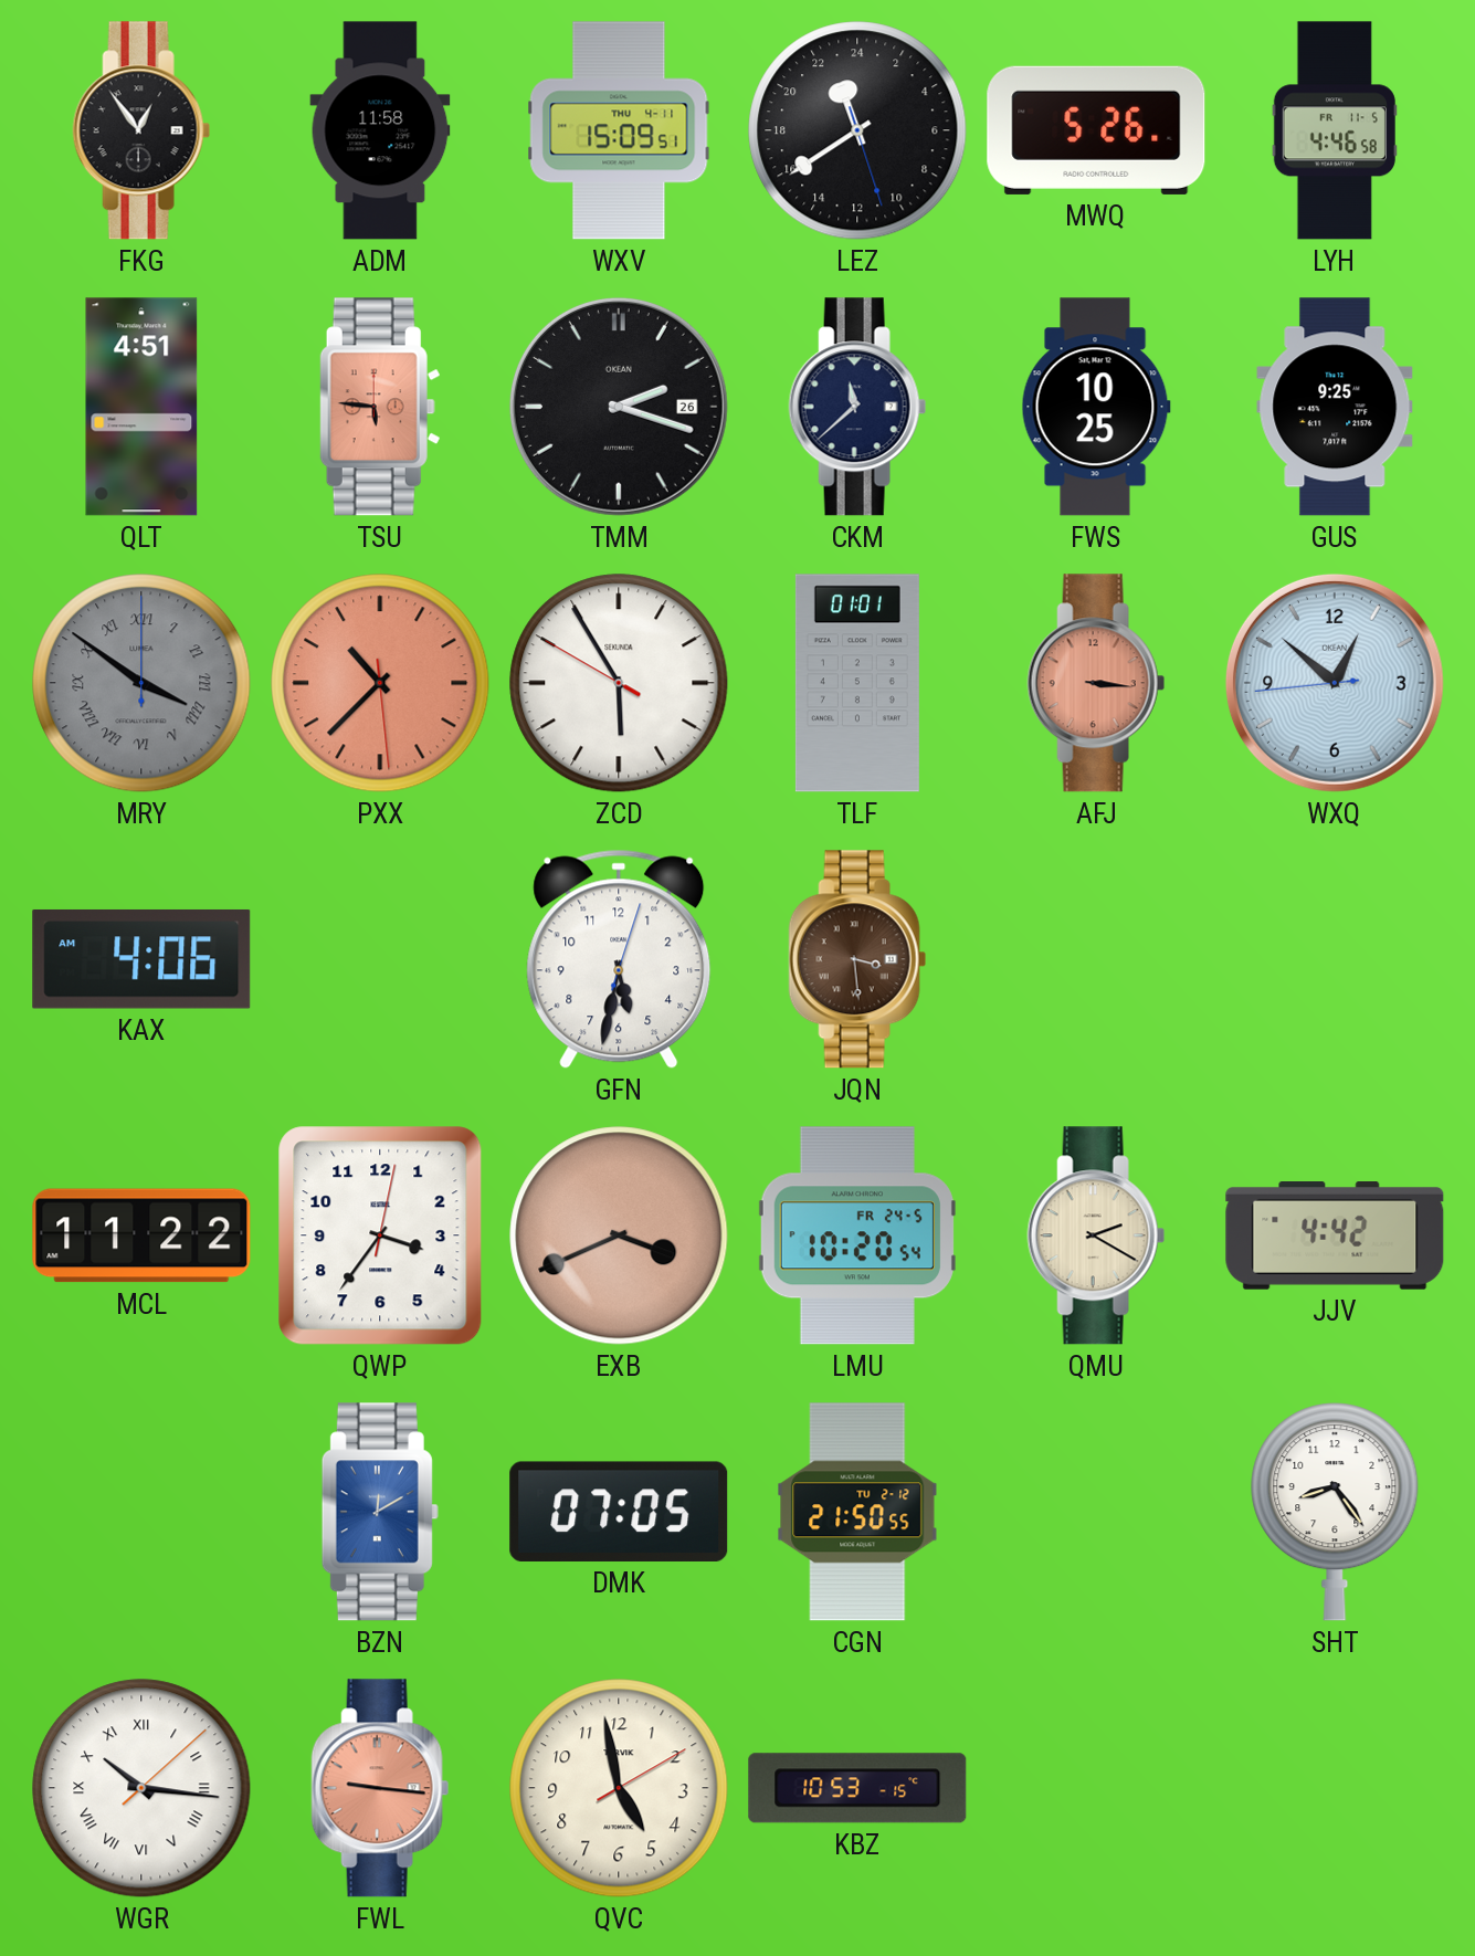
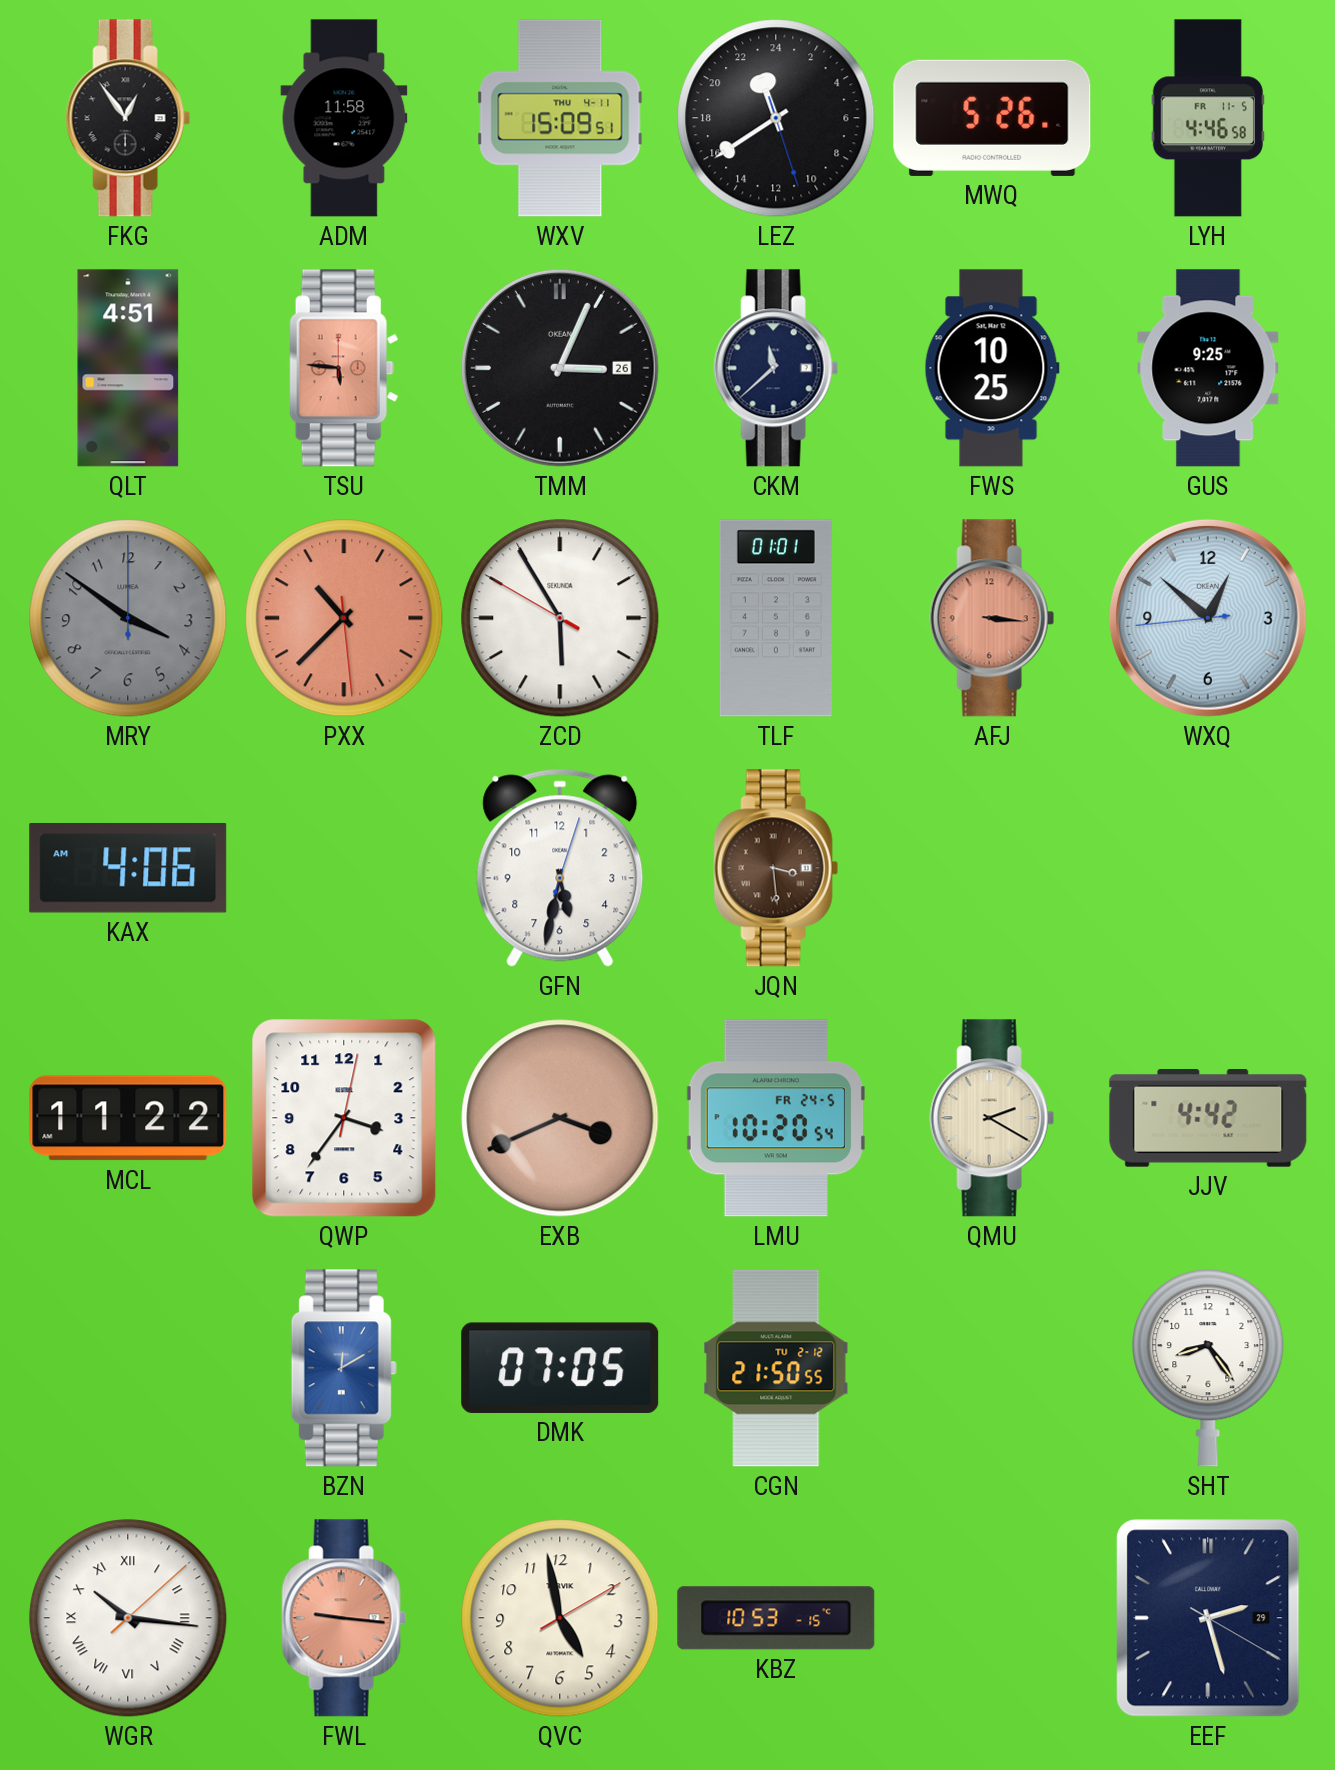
TMM: 2:18 -> 3:04 (560, 368)
MRY numerals: Roman -> Arabic (128, 618)
EEF: none -> 2:27 (1208, 1618)
